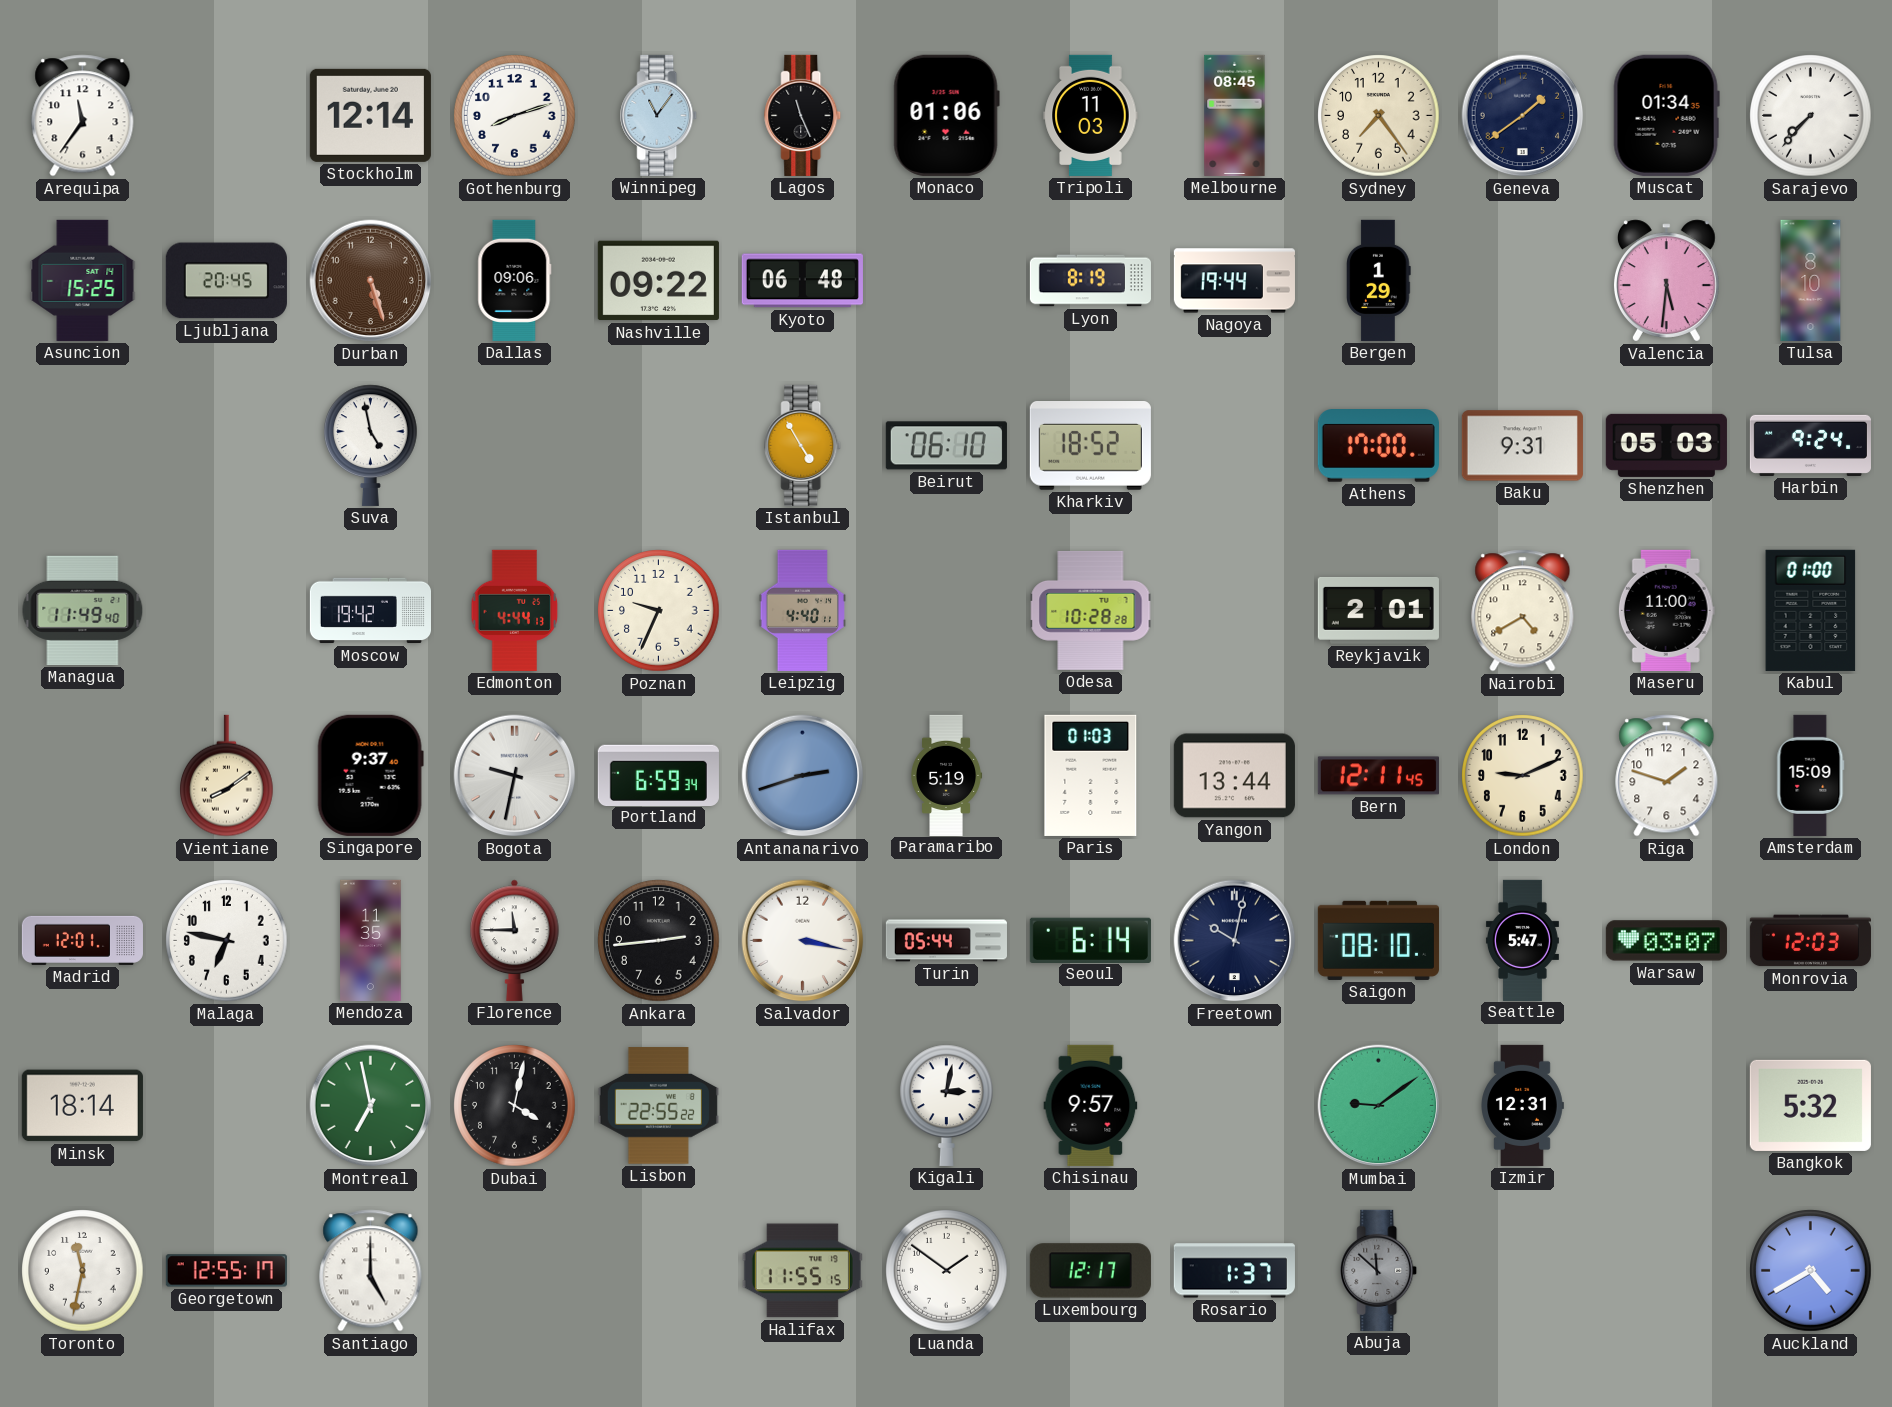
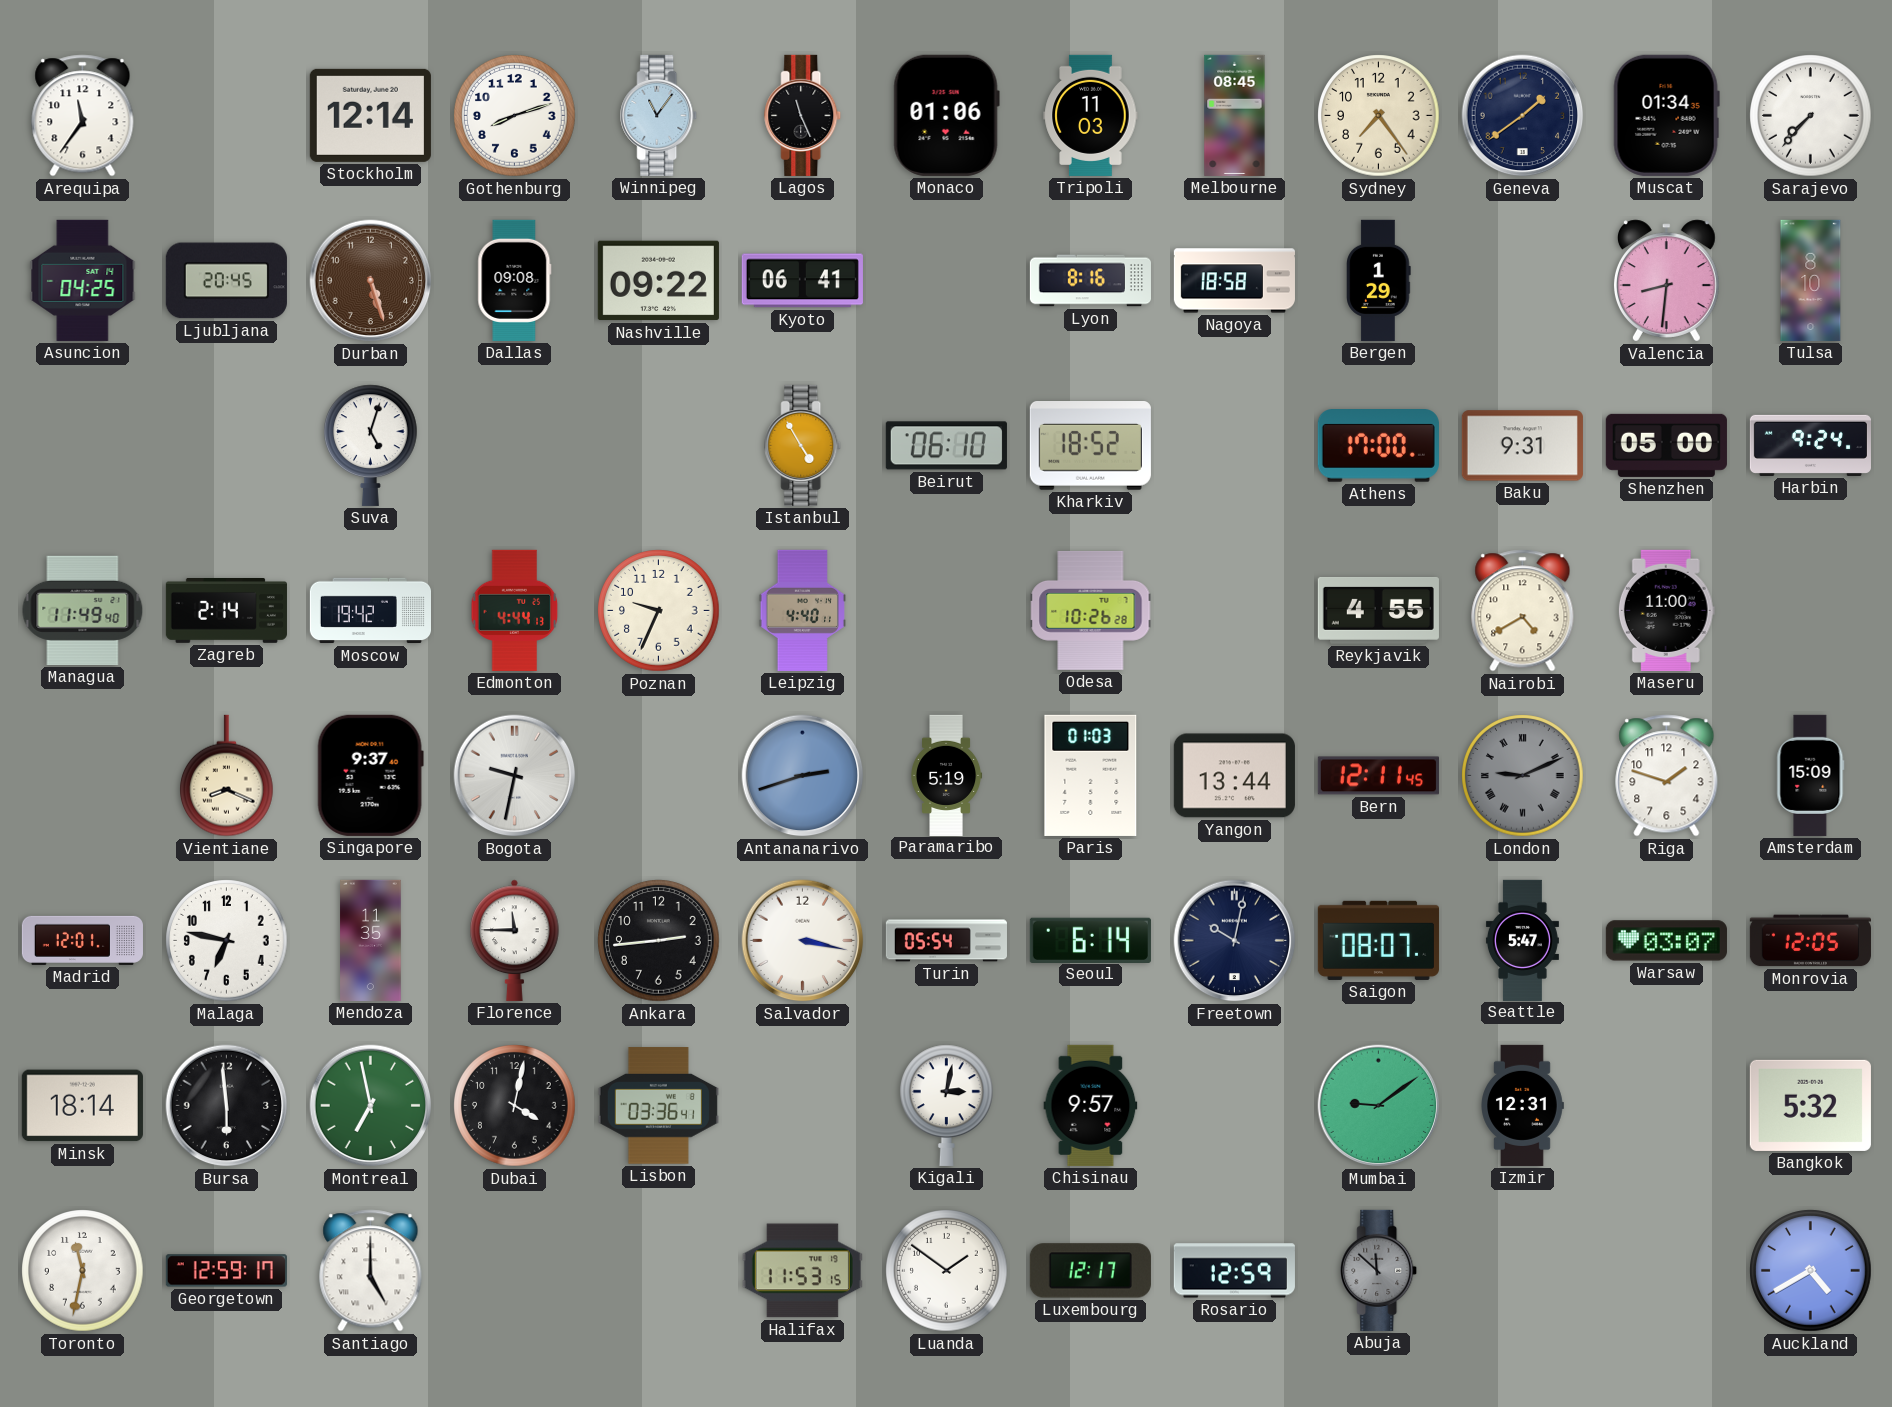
Asuncion: 15:25 -> 04:25 (83, 280)
Dallas: 09:06 -> 09:08 (515, 280)
Kyoto: 06:48 -> 06:41 (802, 281)
Lyon: 8:19 -> 8:16 (1090, 281)
Nagoya: 19:44 -> 18:58 (1234, 281)
Valencia: 5:31 -> 8:31 (1666, 281)
Suva: 4:58 -> 5:03 (371, 445)
Shenzhen: 05:03 -> 05:00 (1666, 445)
Zagreb: none -> 2:14 (226, 611)
Odesa: 10:28 -> 10:26 (1091, 610)
Reykjavik: 2:01 -> 4:55 (1378, 610)
Kabul: 01:00 -> none (1811, 610)
Vientiane: 8:09 -> 8:19 (227, 776)
Portland: 6:59 -> none (658, 775)
London dial: cream -> grey (1523, 776)
London numerals: Arabic -> Roman (1523, 776)
Turin: 05:44 -> 05:54 (946, 941)
Saigon: 08:10 -> 08:07 (1378, 940)
Monrovia: 12:03 -> 12:05 (1810, 941)
Bursa: none -> 5:59 (227, 1106)
Lisbon: 22:55 -> 03:36 (658, 1106)
Georgetown: 12:55 -> 12:59 (226, 1271)
Halifax: 11:55 -> 11:53 (802, 1271)
Rosario: 1:37 -> 12:59 (1234, 1271)
